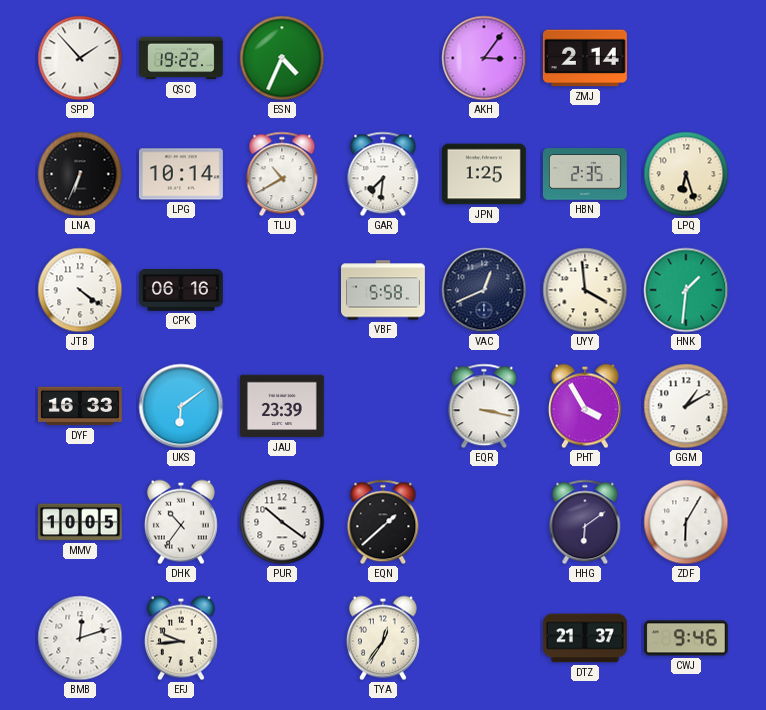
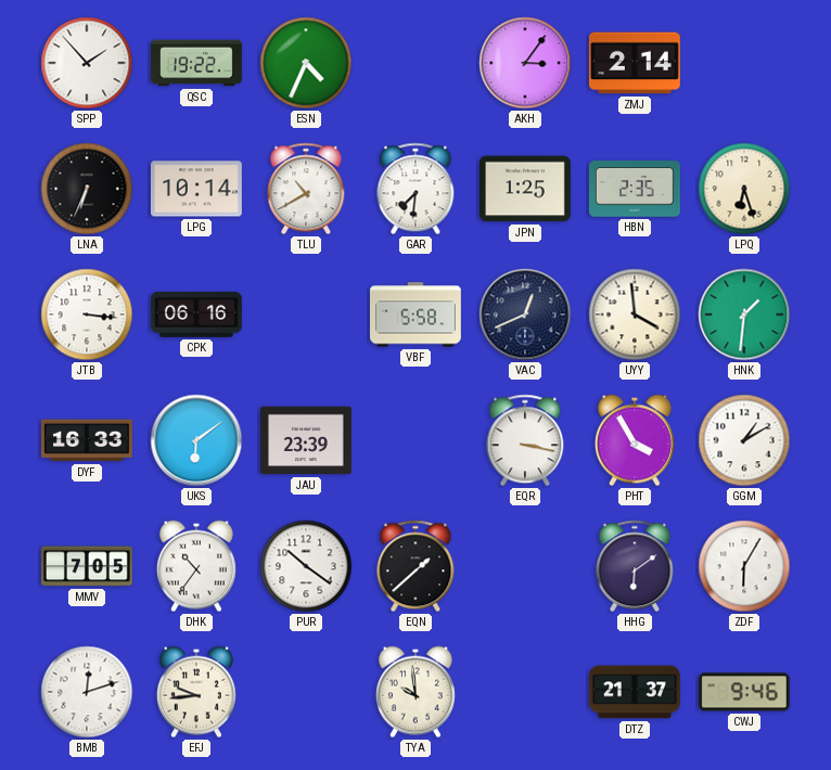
JTB: 4:21 -> 3:16 (87, 315)
MMV: 10:05 -> 7:05 (87, 566)
TYA: 12:36 -> 9:59 (415, 692)
